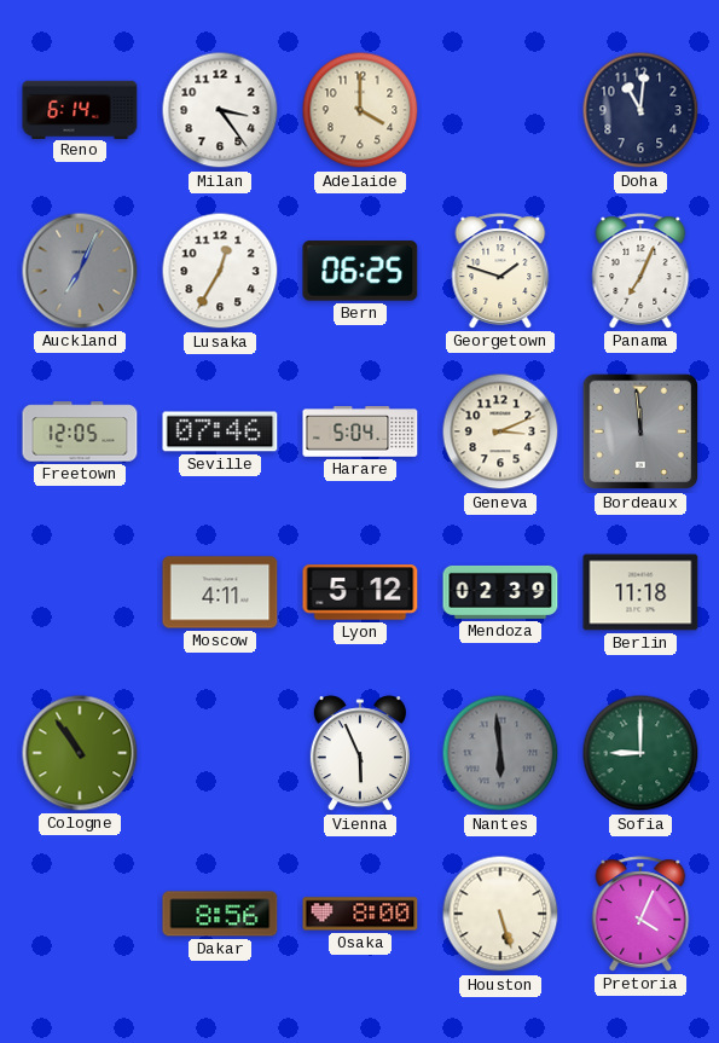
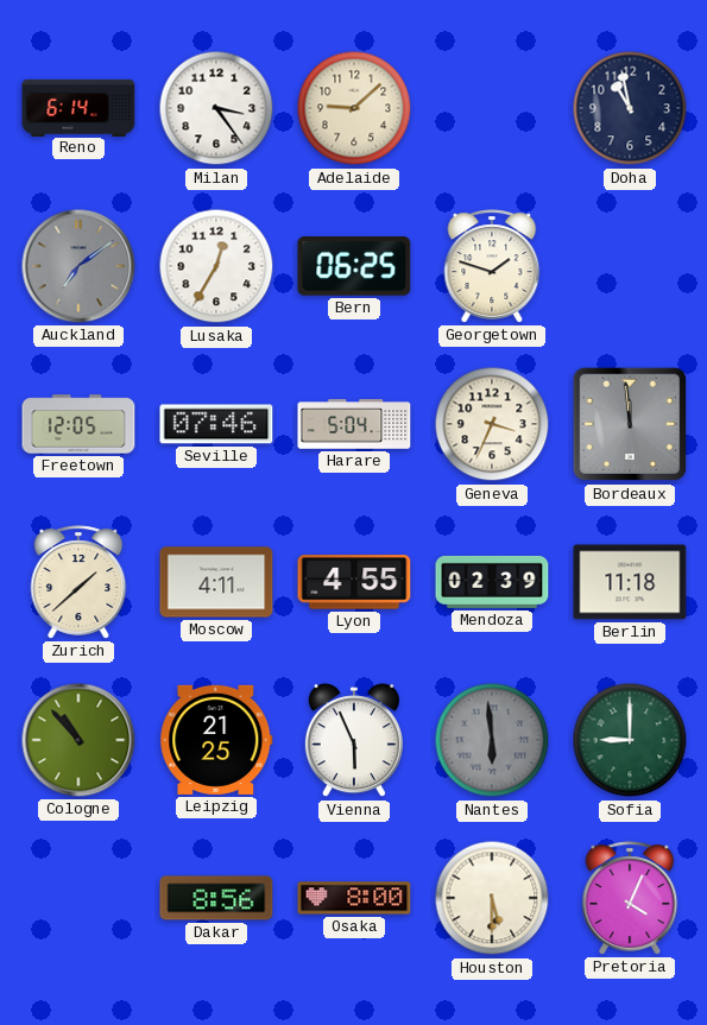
Adelaide: 4:00 -> 9:08 (354, 108)
Doha: 11:01 -> 10:58 (630, 108)
Auckland: 7:04 -> 7:09 (78, 266)
Panama: 7:04 -> none (640, 271)
Geneva: 3:11 -> 3:34 (492, 424)
Zurich: none -> 1:38 (78, 582)
Lyon: 5:12 -> 4:55 (354, 582)
Cologne: 10:54 -> 10:53 (78, 740)
Leipzig: none -> 21:25 (216, 740)
Houston: 5:27 -> 5:30 (492, 898)
